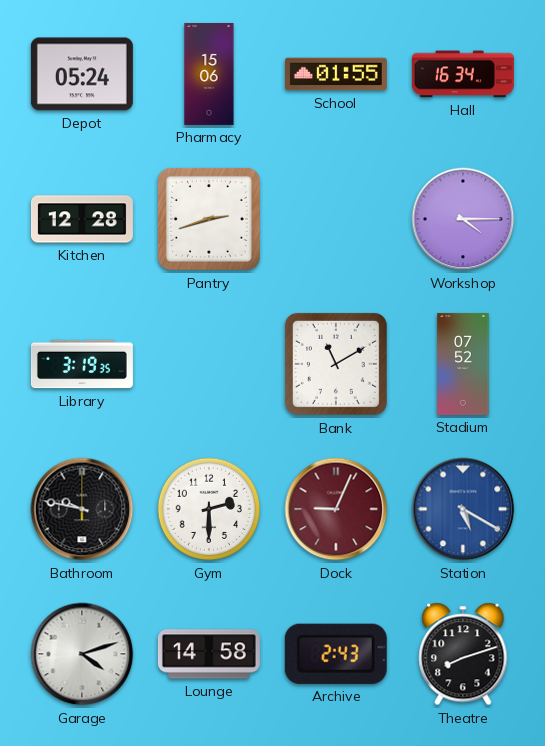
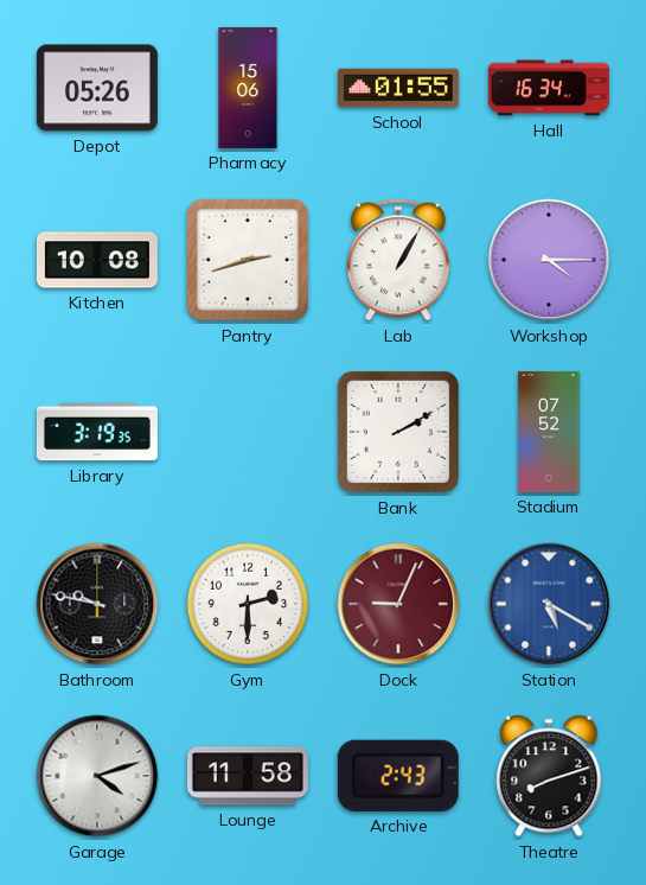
Depot: 05:24 -> 05:26 (97, 88)
Kitchen: 12:28 -> 10:08 (97, 260)
Lab: none -> 1:05 (398, 260)
Bank: 11:10 -> 2:10 (398, 432)
Lounge: 14:58 -> 11:58 (248, 776)
